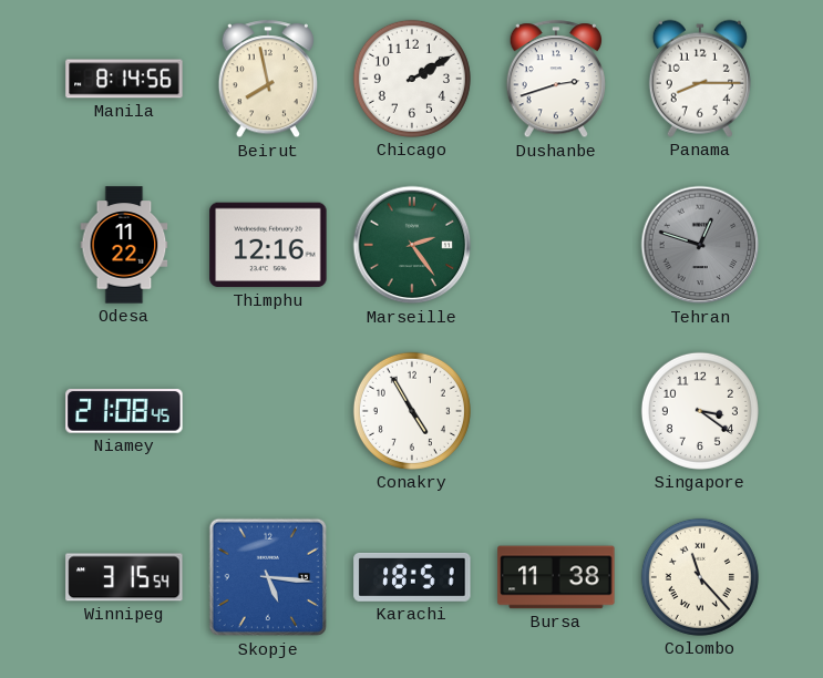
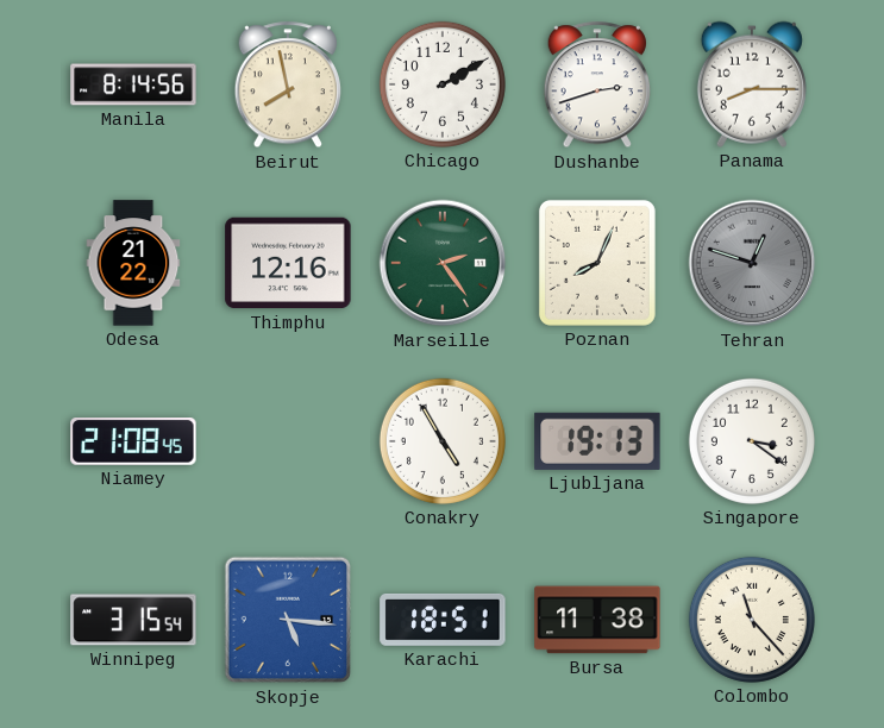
Odesa: 11:22 -> 21:22 (133, 263)
Poznan: none -> 8:04 (597, 263)
Ljubljana: none -> 19:13 (597, 441)
